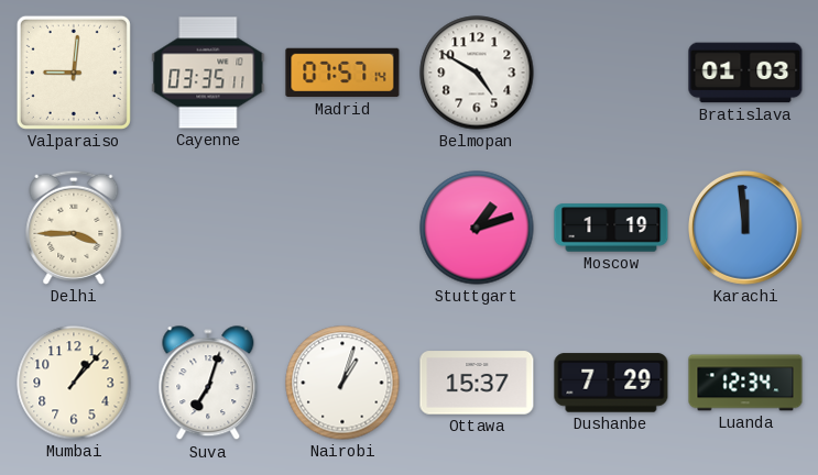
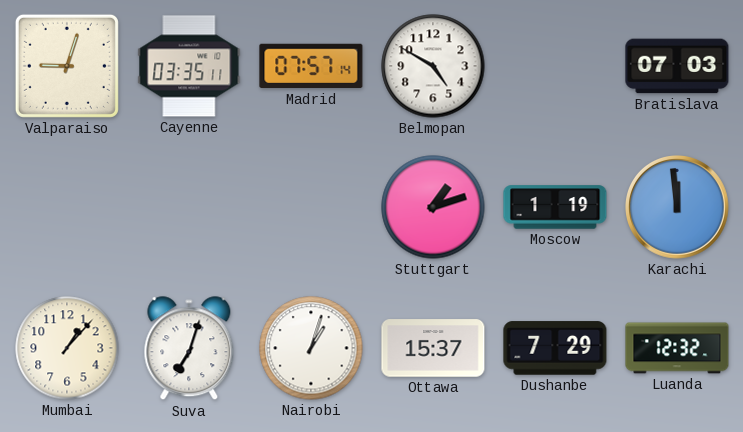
Valparaiso: 9:01 -> 9:03 (67, 66)
Bratislava: 01:03 -> 07:03 (677, 66)
Delhi: 3:45 -> none (74, 228)
Luanda: 12:34 -> 12:32 (677, 348)
